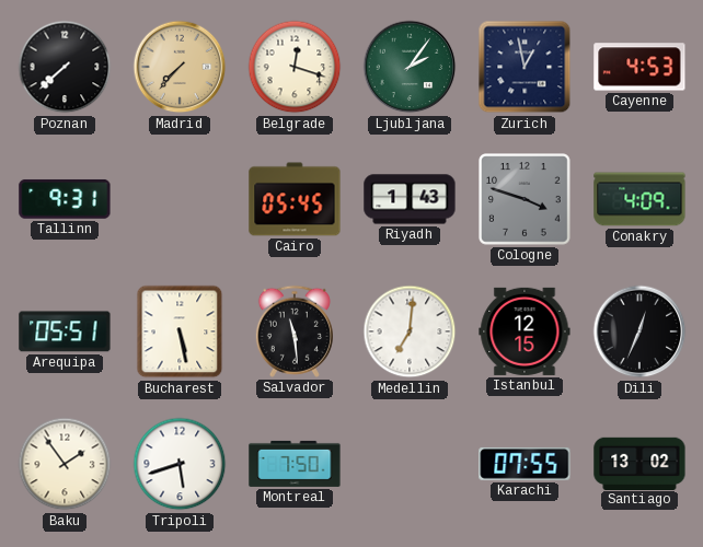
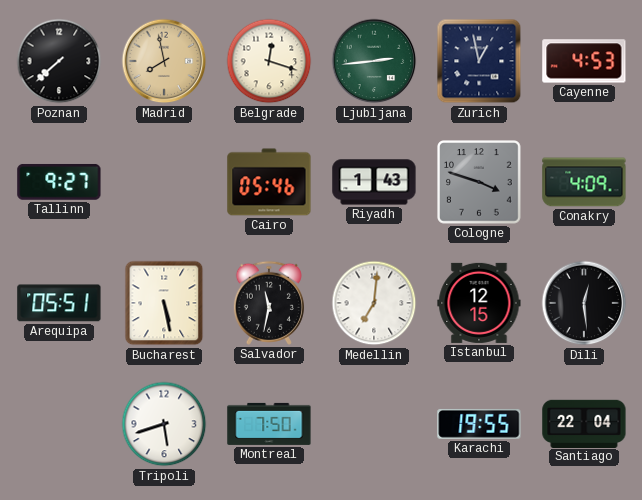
Madrid: 7:37 -> 7:58 (164, 61)
Ljubljana: 2:06 -> 2:44 (374, 61)
Tallinn: 9:31 -> 9:27 (59, 182)
Cairo: 05:45 -> 05:46 (269, 182)
Salvador: 11:29 -> 11:32 (269, 303)
Dili: 12:34 -> 12:29 (584, 303)
Baku: 1:54 -> none (65, 464)
Karachi: 07:55 -> 19:55 (479, 424)
Santiago: 13:02 -> 22:04 (584, 423)
